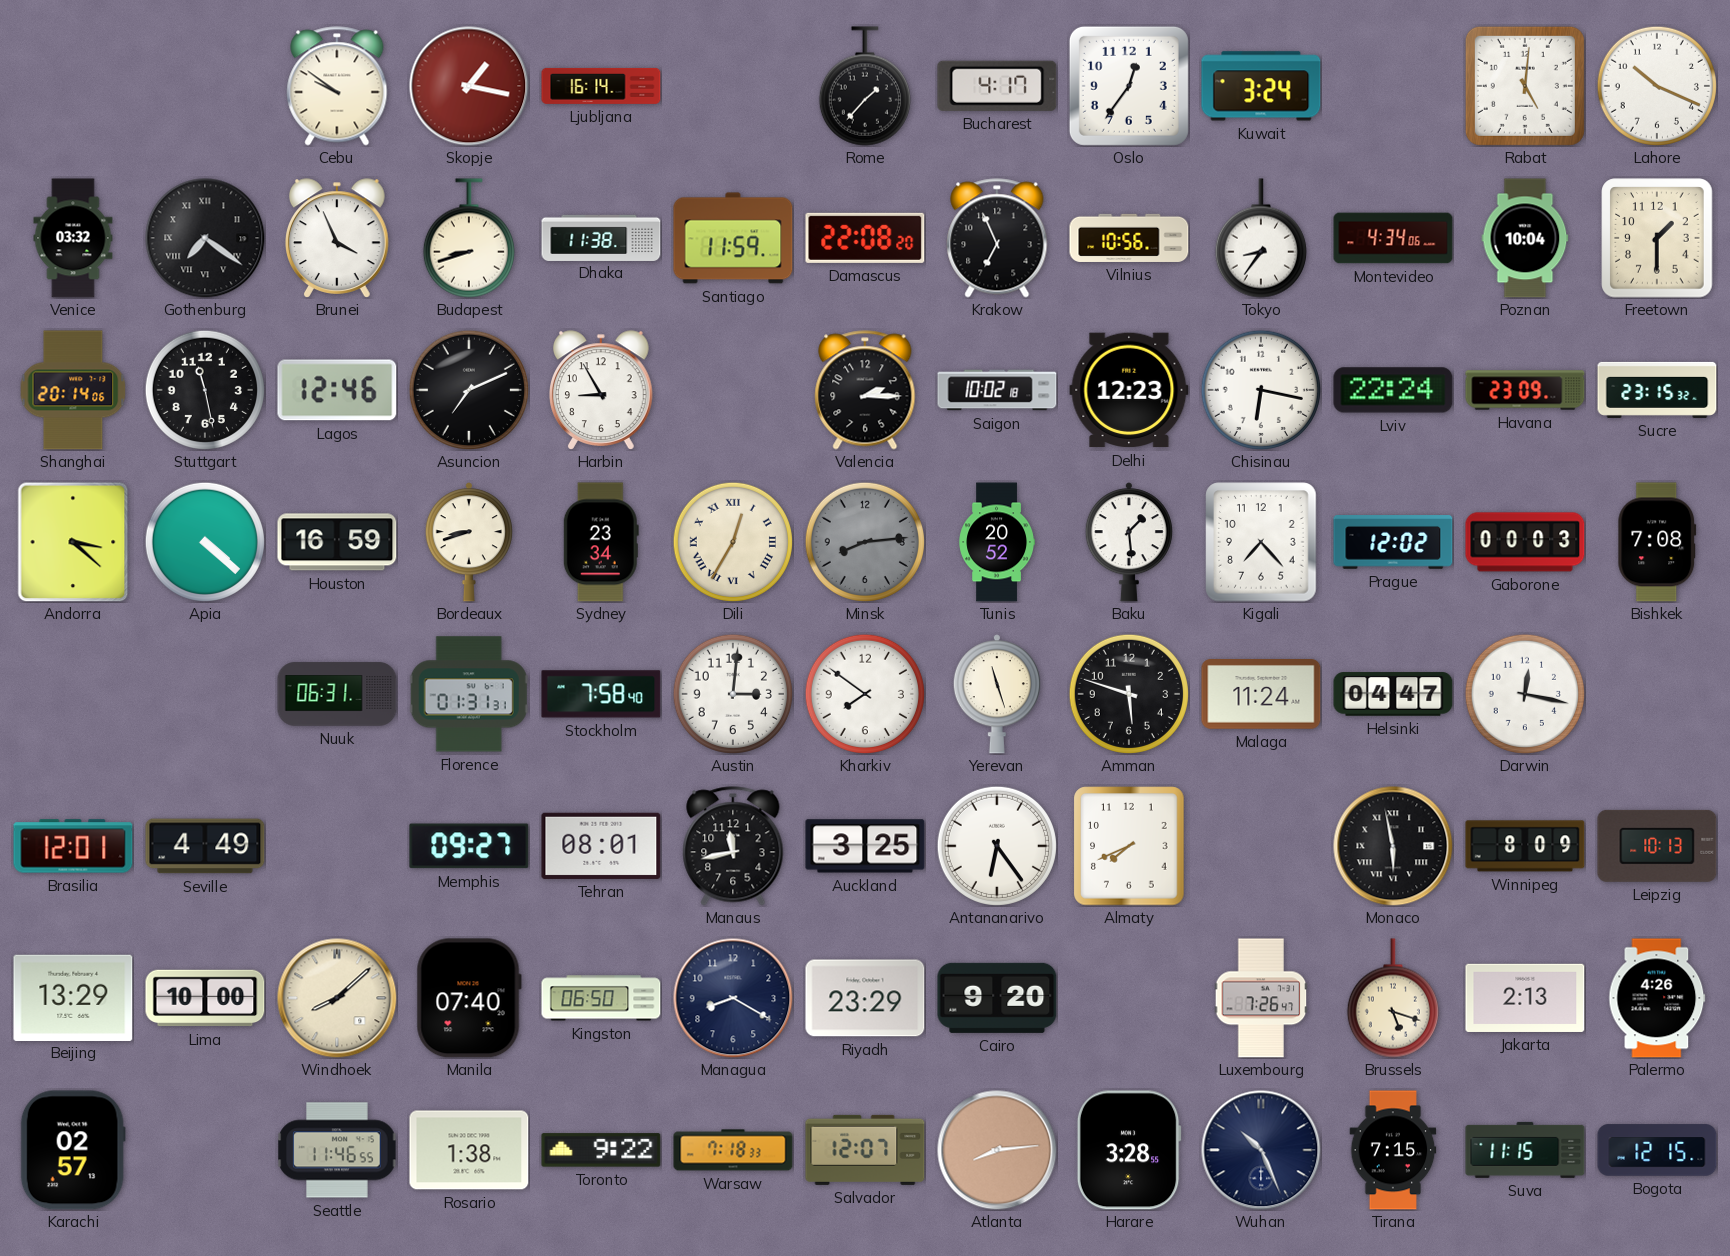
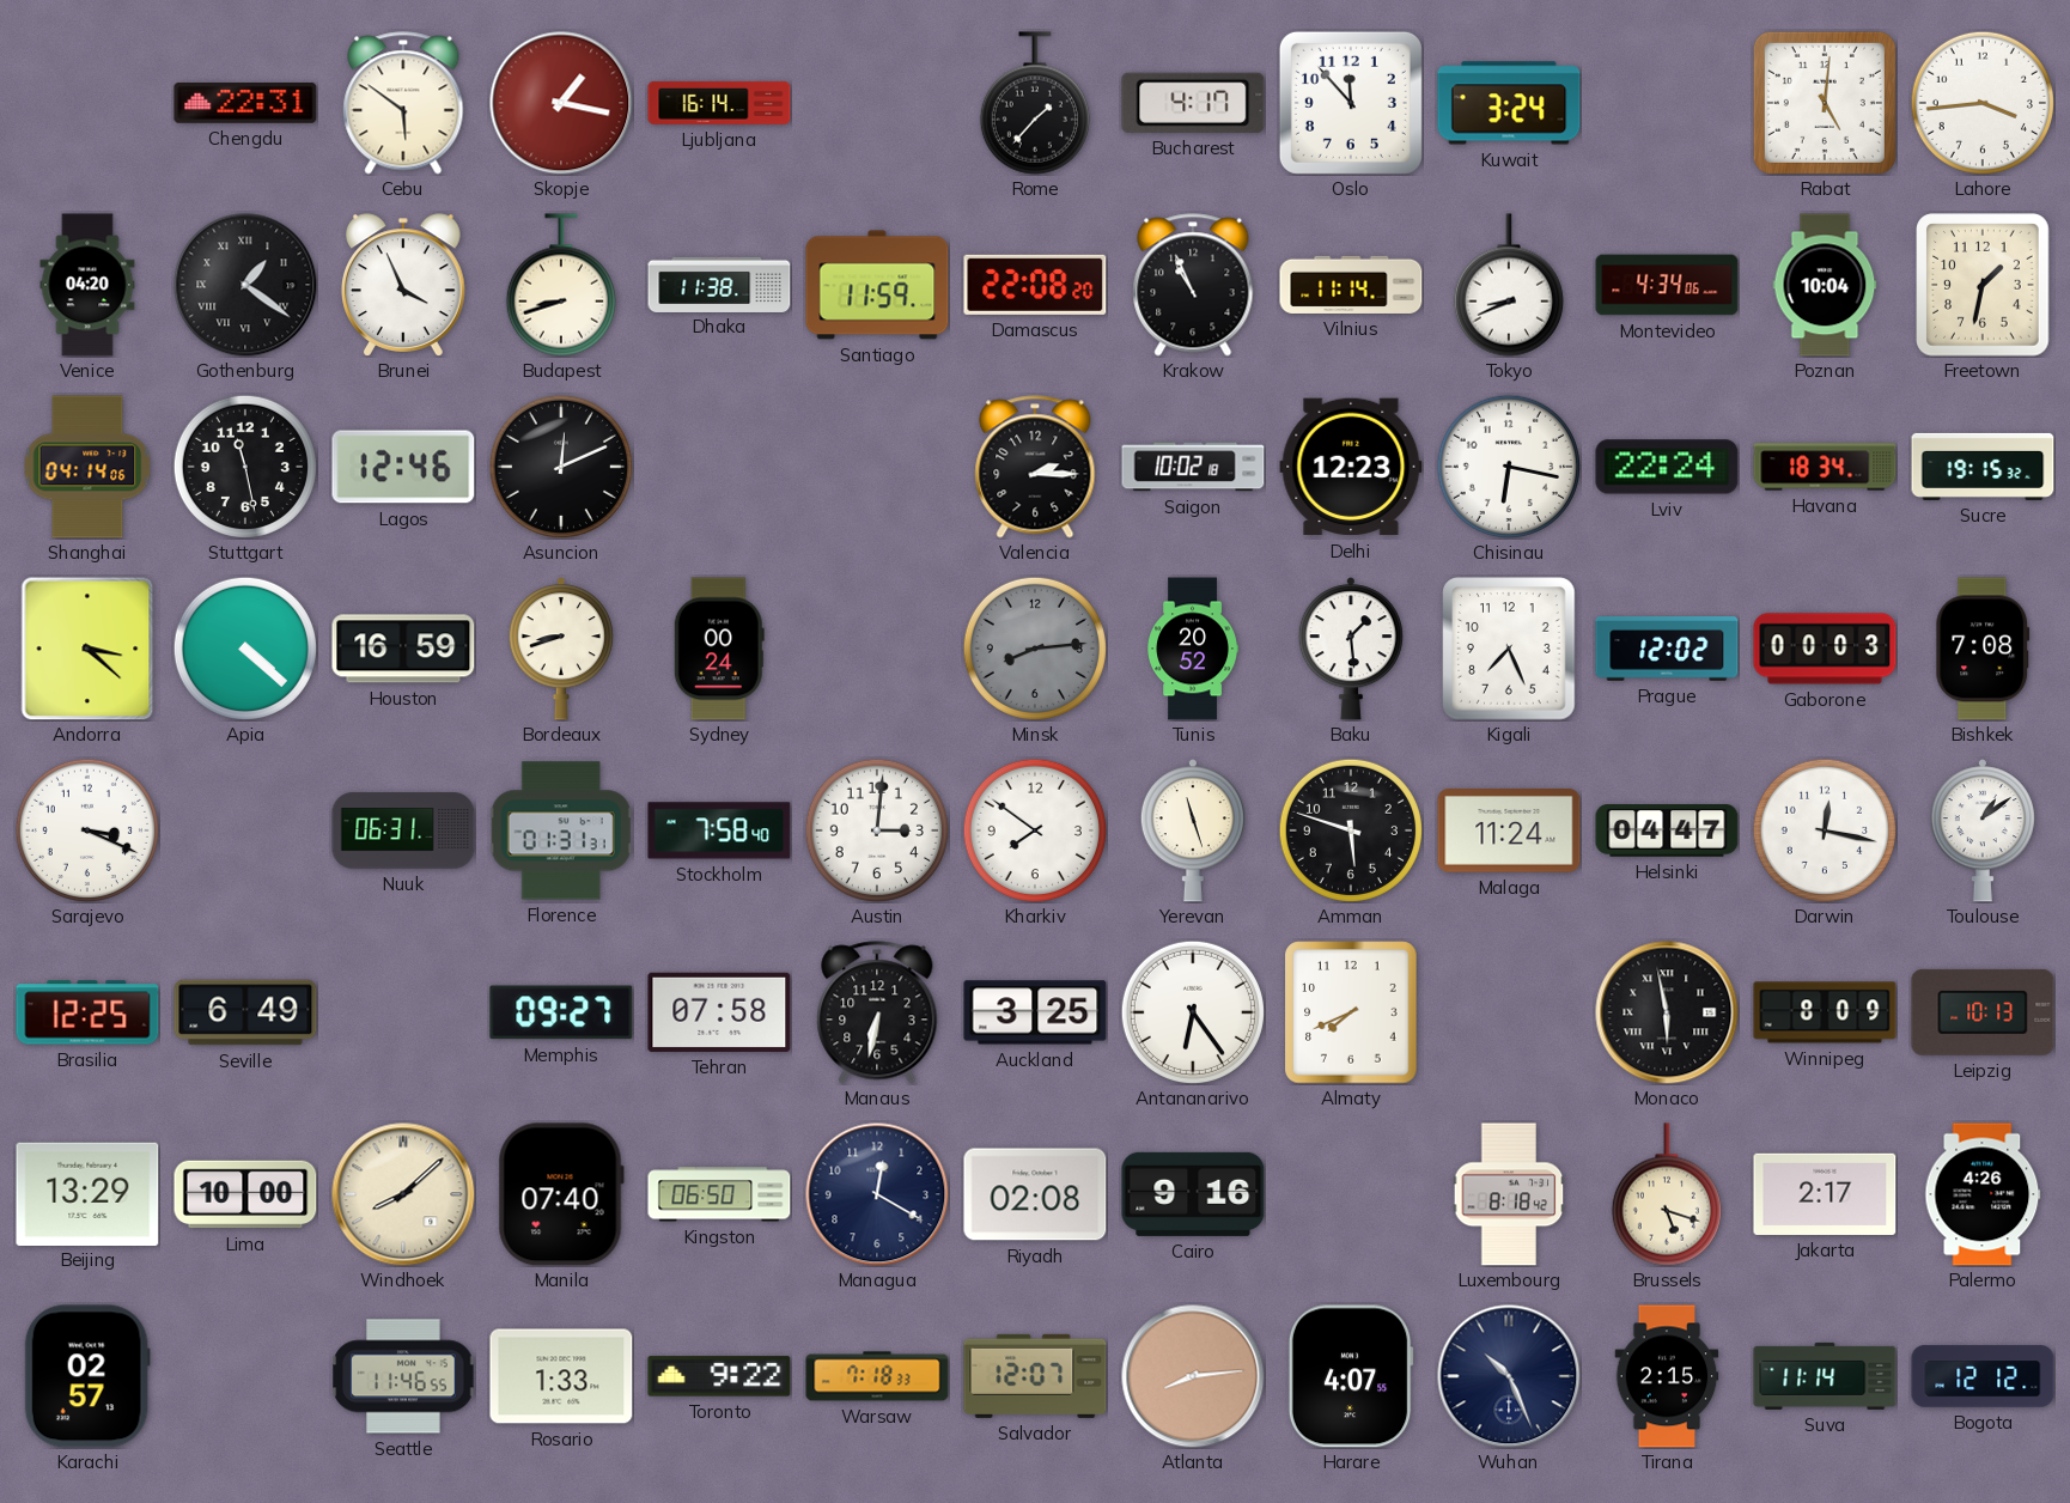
Chengdu: none -> 22:31 (245, 103)
Cebu: 9:51 -> 5:51 (403, 103)
Oslo: 12:36 -> 11:53 (1351, 103)
Lahore: 10:19 -> 3:44 (1983, 103)
Venice: 03:32 -> 04:20 (87, 285)
Gothenburg: 7:21 -> 1:21 (245, 285)
Krakow: 6:56 -> 10:56 (1193, 285)
Vilnius: 10:56 -> 11:14 (1351, 285)
Tokyo: 8:36 -> 8:41 (1509, 285)
Freetown: 1:30 -> 1:32 (1983, 285)
Shanghai: 20:14 -> 04:14 (87, 467)
Asuncion: 7:11 -> 12:11 (561, 467)
Harbin: 8:55 -> none (602, 390)
Havana: 23:09 -> 18:34 (1825, 467)
Sucre: 23:15 -> 19:15 (1983, 467)
Sydney: 23:34 -> 00:24 (719, 649)
Dili: 12:35 -> none (733, 542)
Kigali: 7:23 -> 7:26 (1509, 649)
Sarajevo: none -> 3:19 (87, 830)
Toulouse: none -> 1:09 (1983, 830)
Brasilia: 12:01 -> 12:25 (87, 1012)
Seville: 4:49 -> 6:49 (245, 1012)
Tehran: 08:01 -> 07:58 (719, 1012)
Manaus: 11:43 -> 6:32 (877, 1012)
Managua: 8:20 -> 12:20 (877, 1194)
Riyadh: 23:29 -> 02:08 (1035, 1194)
Cairo: 9:20 -> 9:16 (1193, 1194)
Luxembourg: 7:26 -> 8:18 (1509, 1194)
Jakarta: 2:13 -> 2:17 (1825, 1194)
Rosario: 1:38 -> 1:33 (561, 1376)
Harare: 3:28 -> 4:07 (1351, 1376)
Tirana: 7:15 -> 2:15 (1667, 1376)
Suva: 11:15 -> 11:14 (1825, 1376)
Bogota: 12:15 -> 12:12 (1983, 1376)
